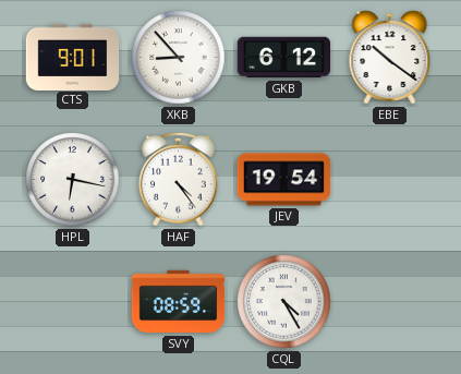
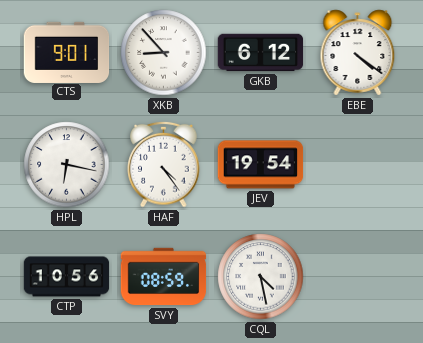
EBE: 10:21 -> 4:21 (358, 53)
CTP: none -> 10:56 (67, 277)
CQL: 4:25 -> 4:28 (261, 277)
